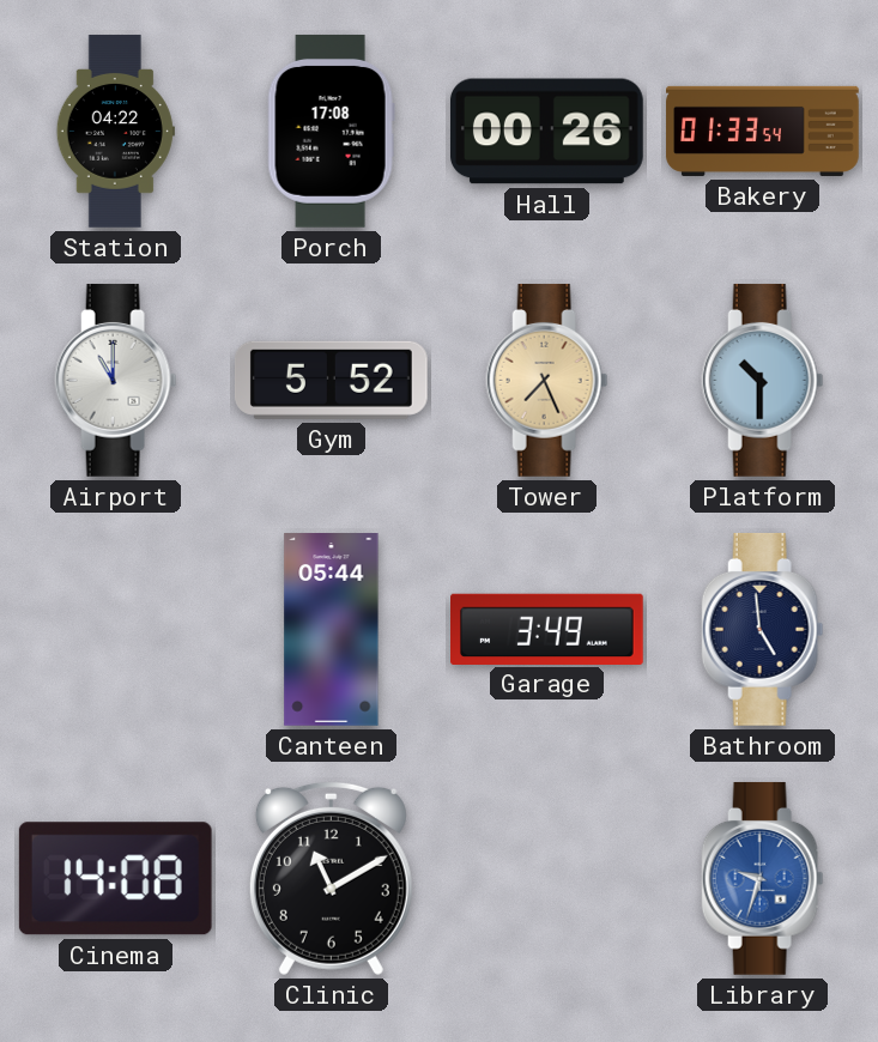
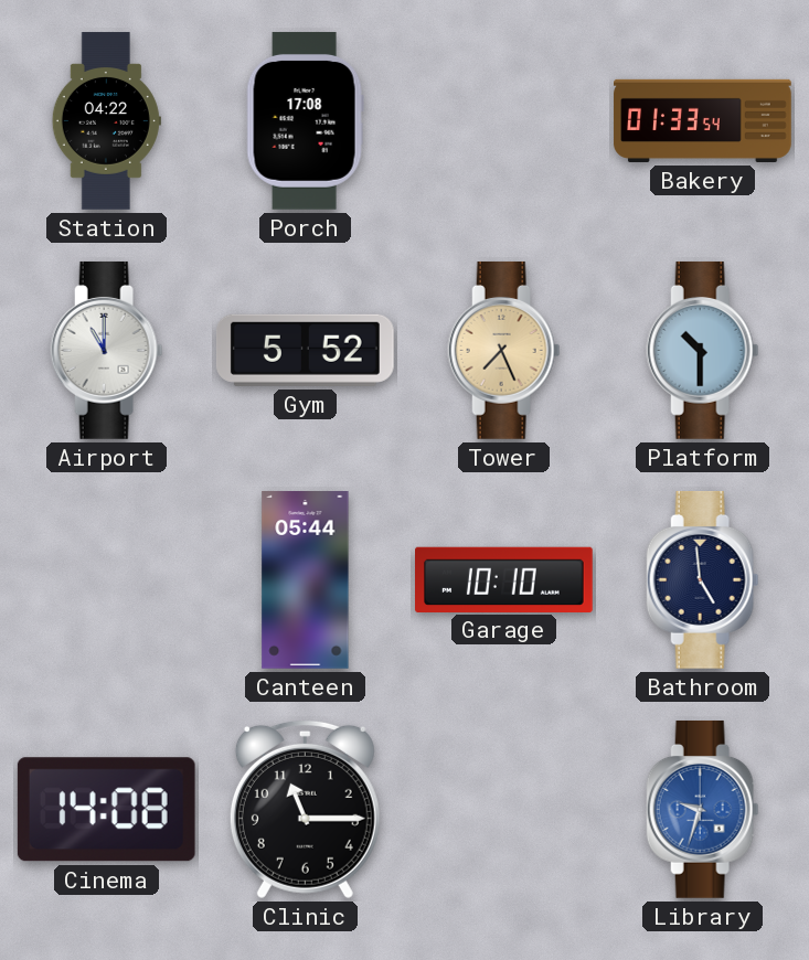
Hall: 00:26 -> none (546, 132)
Garage: 3:49 -> 10:10 (504, 579)
Clinic: 11:10 -> 11:15 (305, 809)
